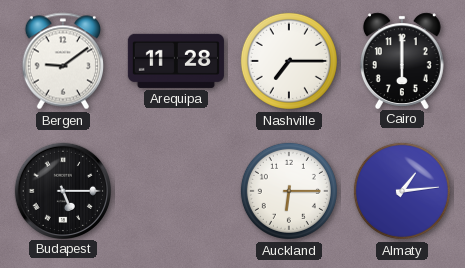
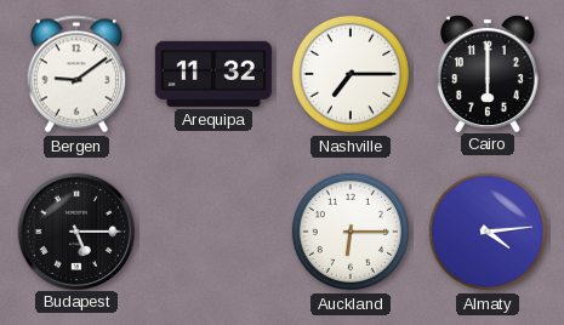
Arequipa: 11:28 -> 11:32 (213, 74)
Almaty: 1:14 -> 4:14 (488, 232)
